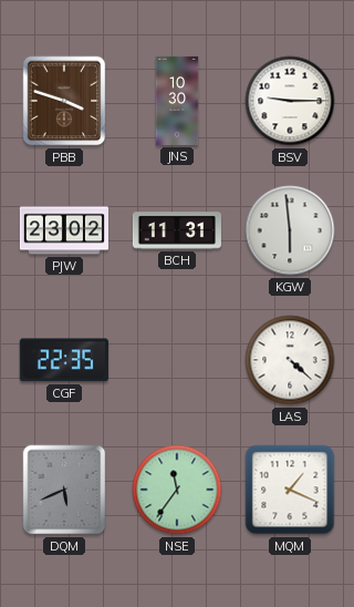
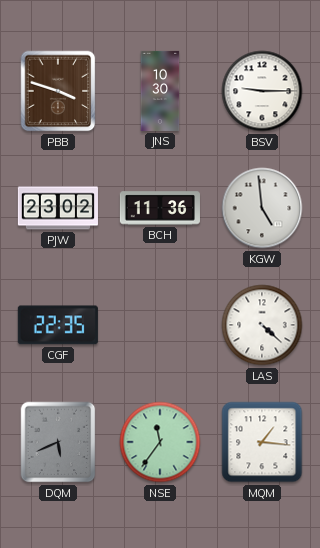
BCH: 11:31 -> 11:36 (160, 208)
KGW: 5:59 -> 4:59 (262, 208)
MQM: 1:19 -> 1:16 (262, 442)
